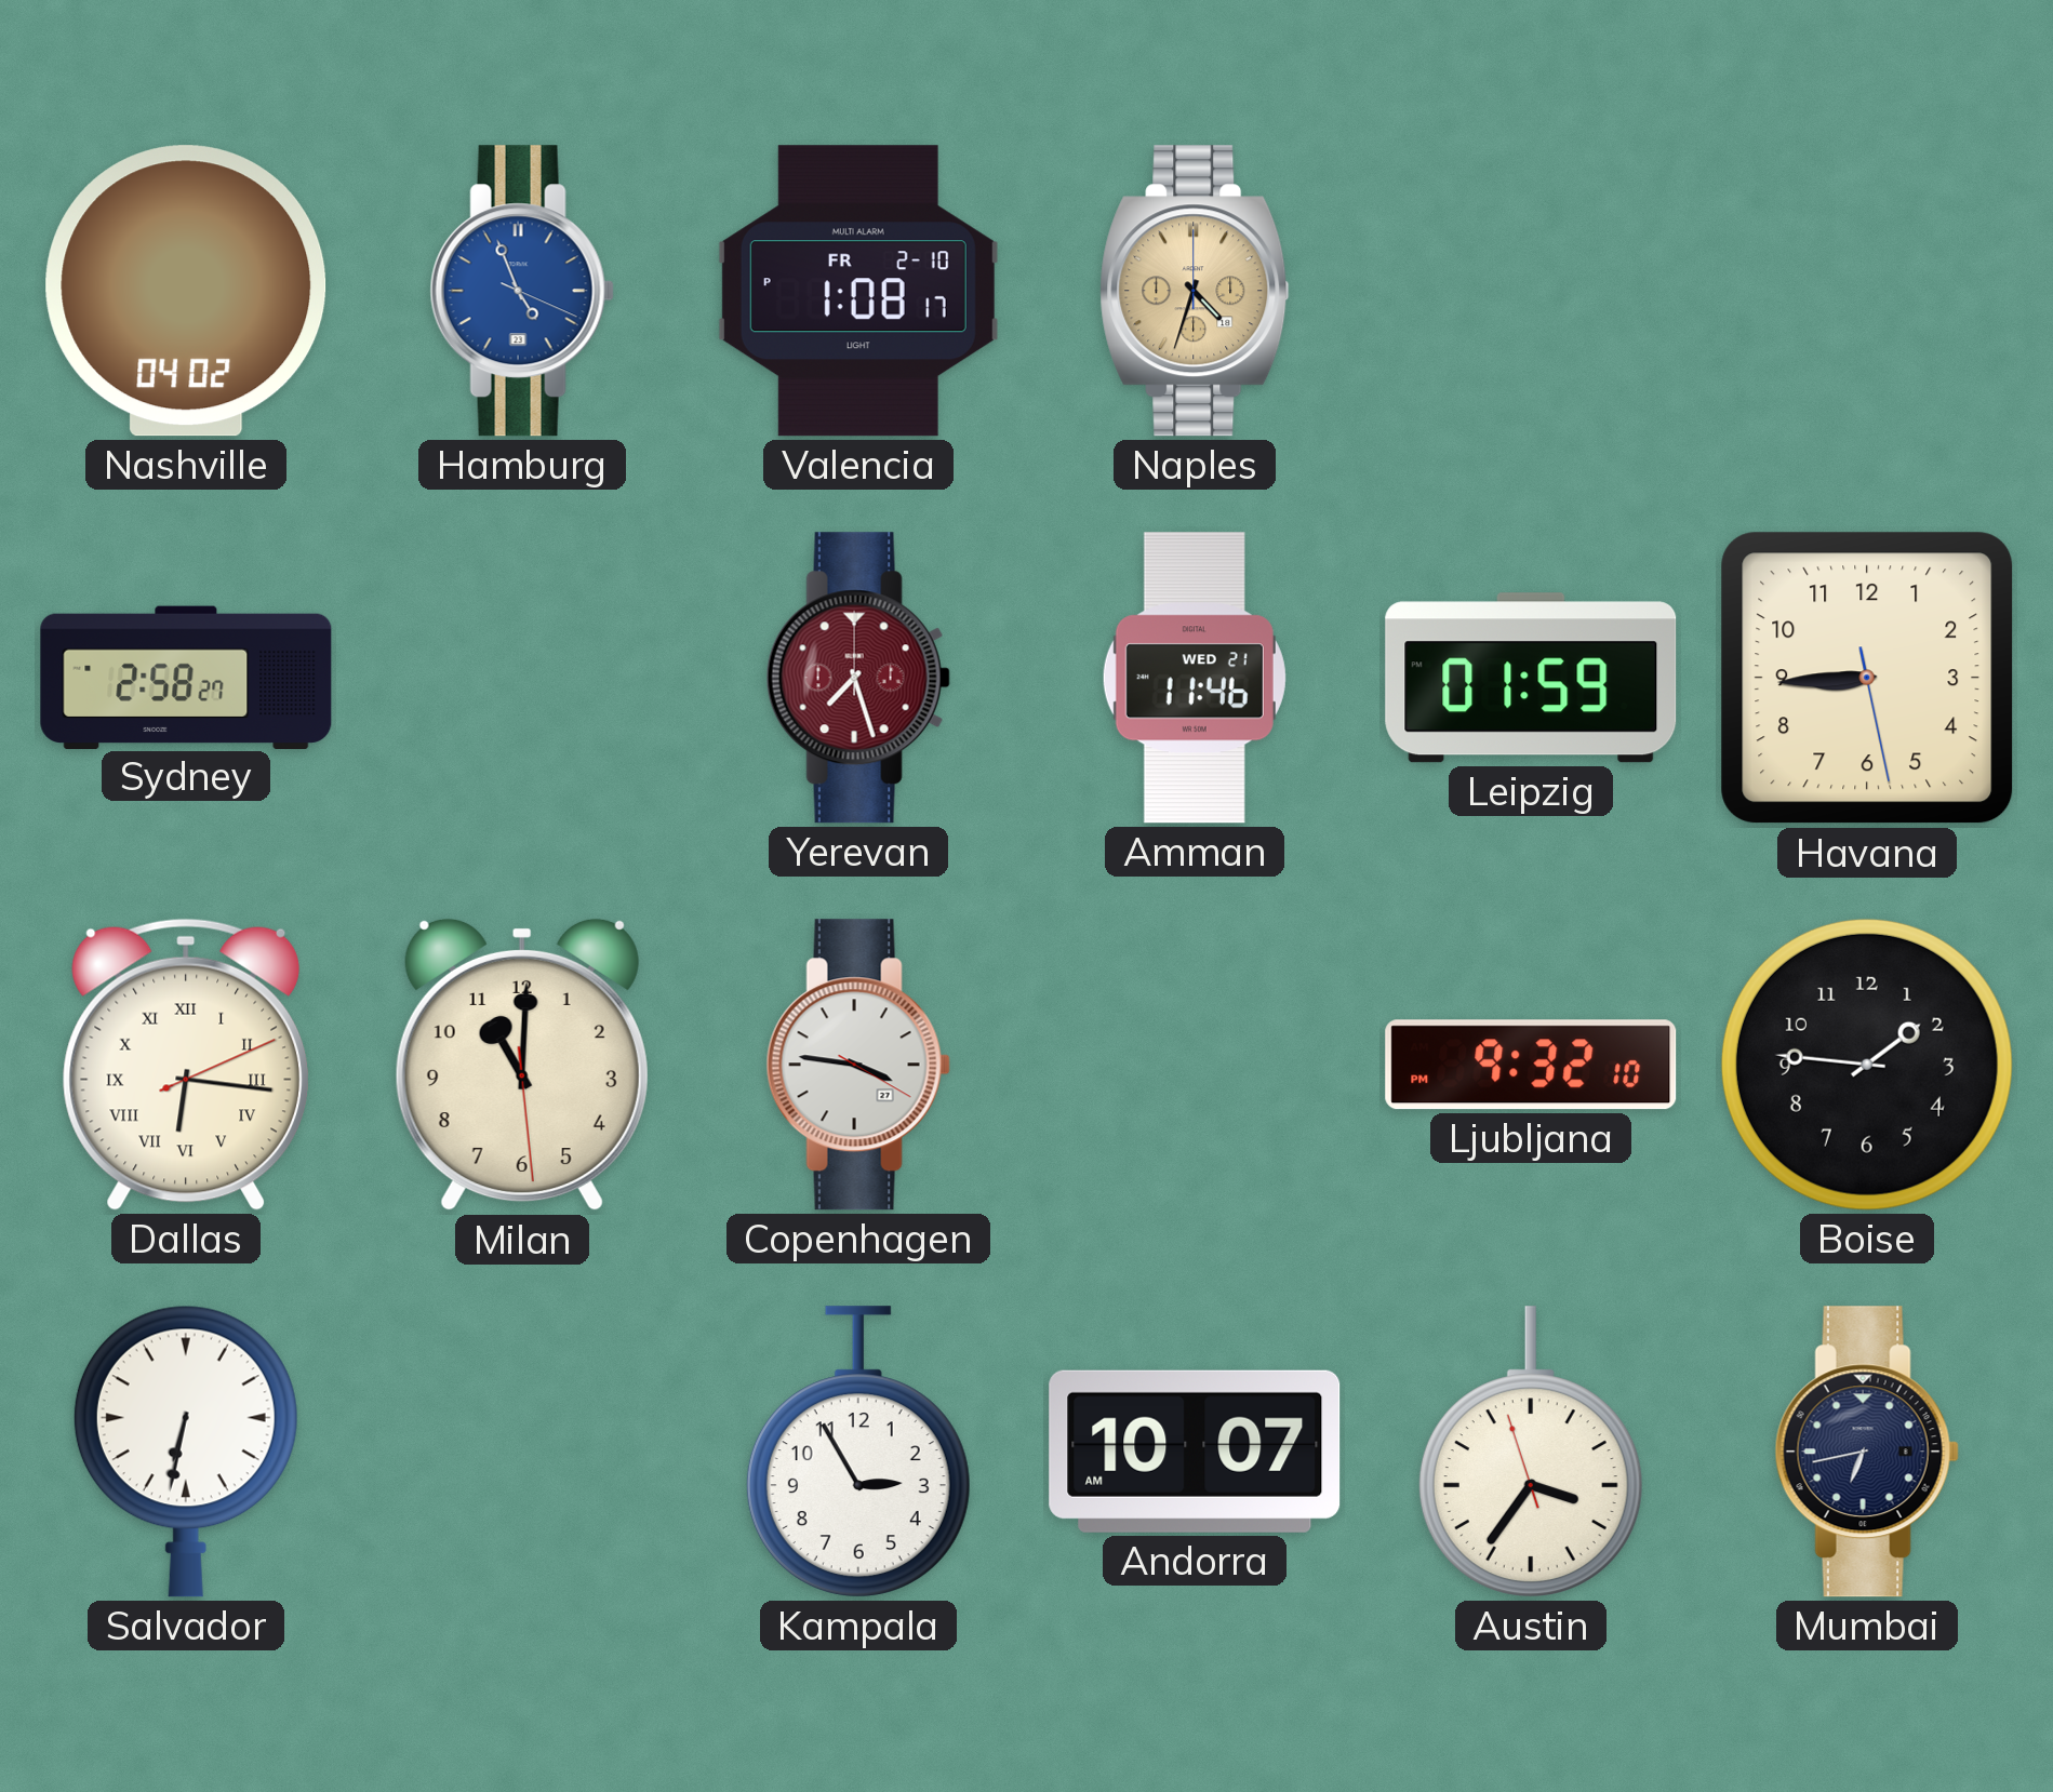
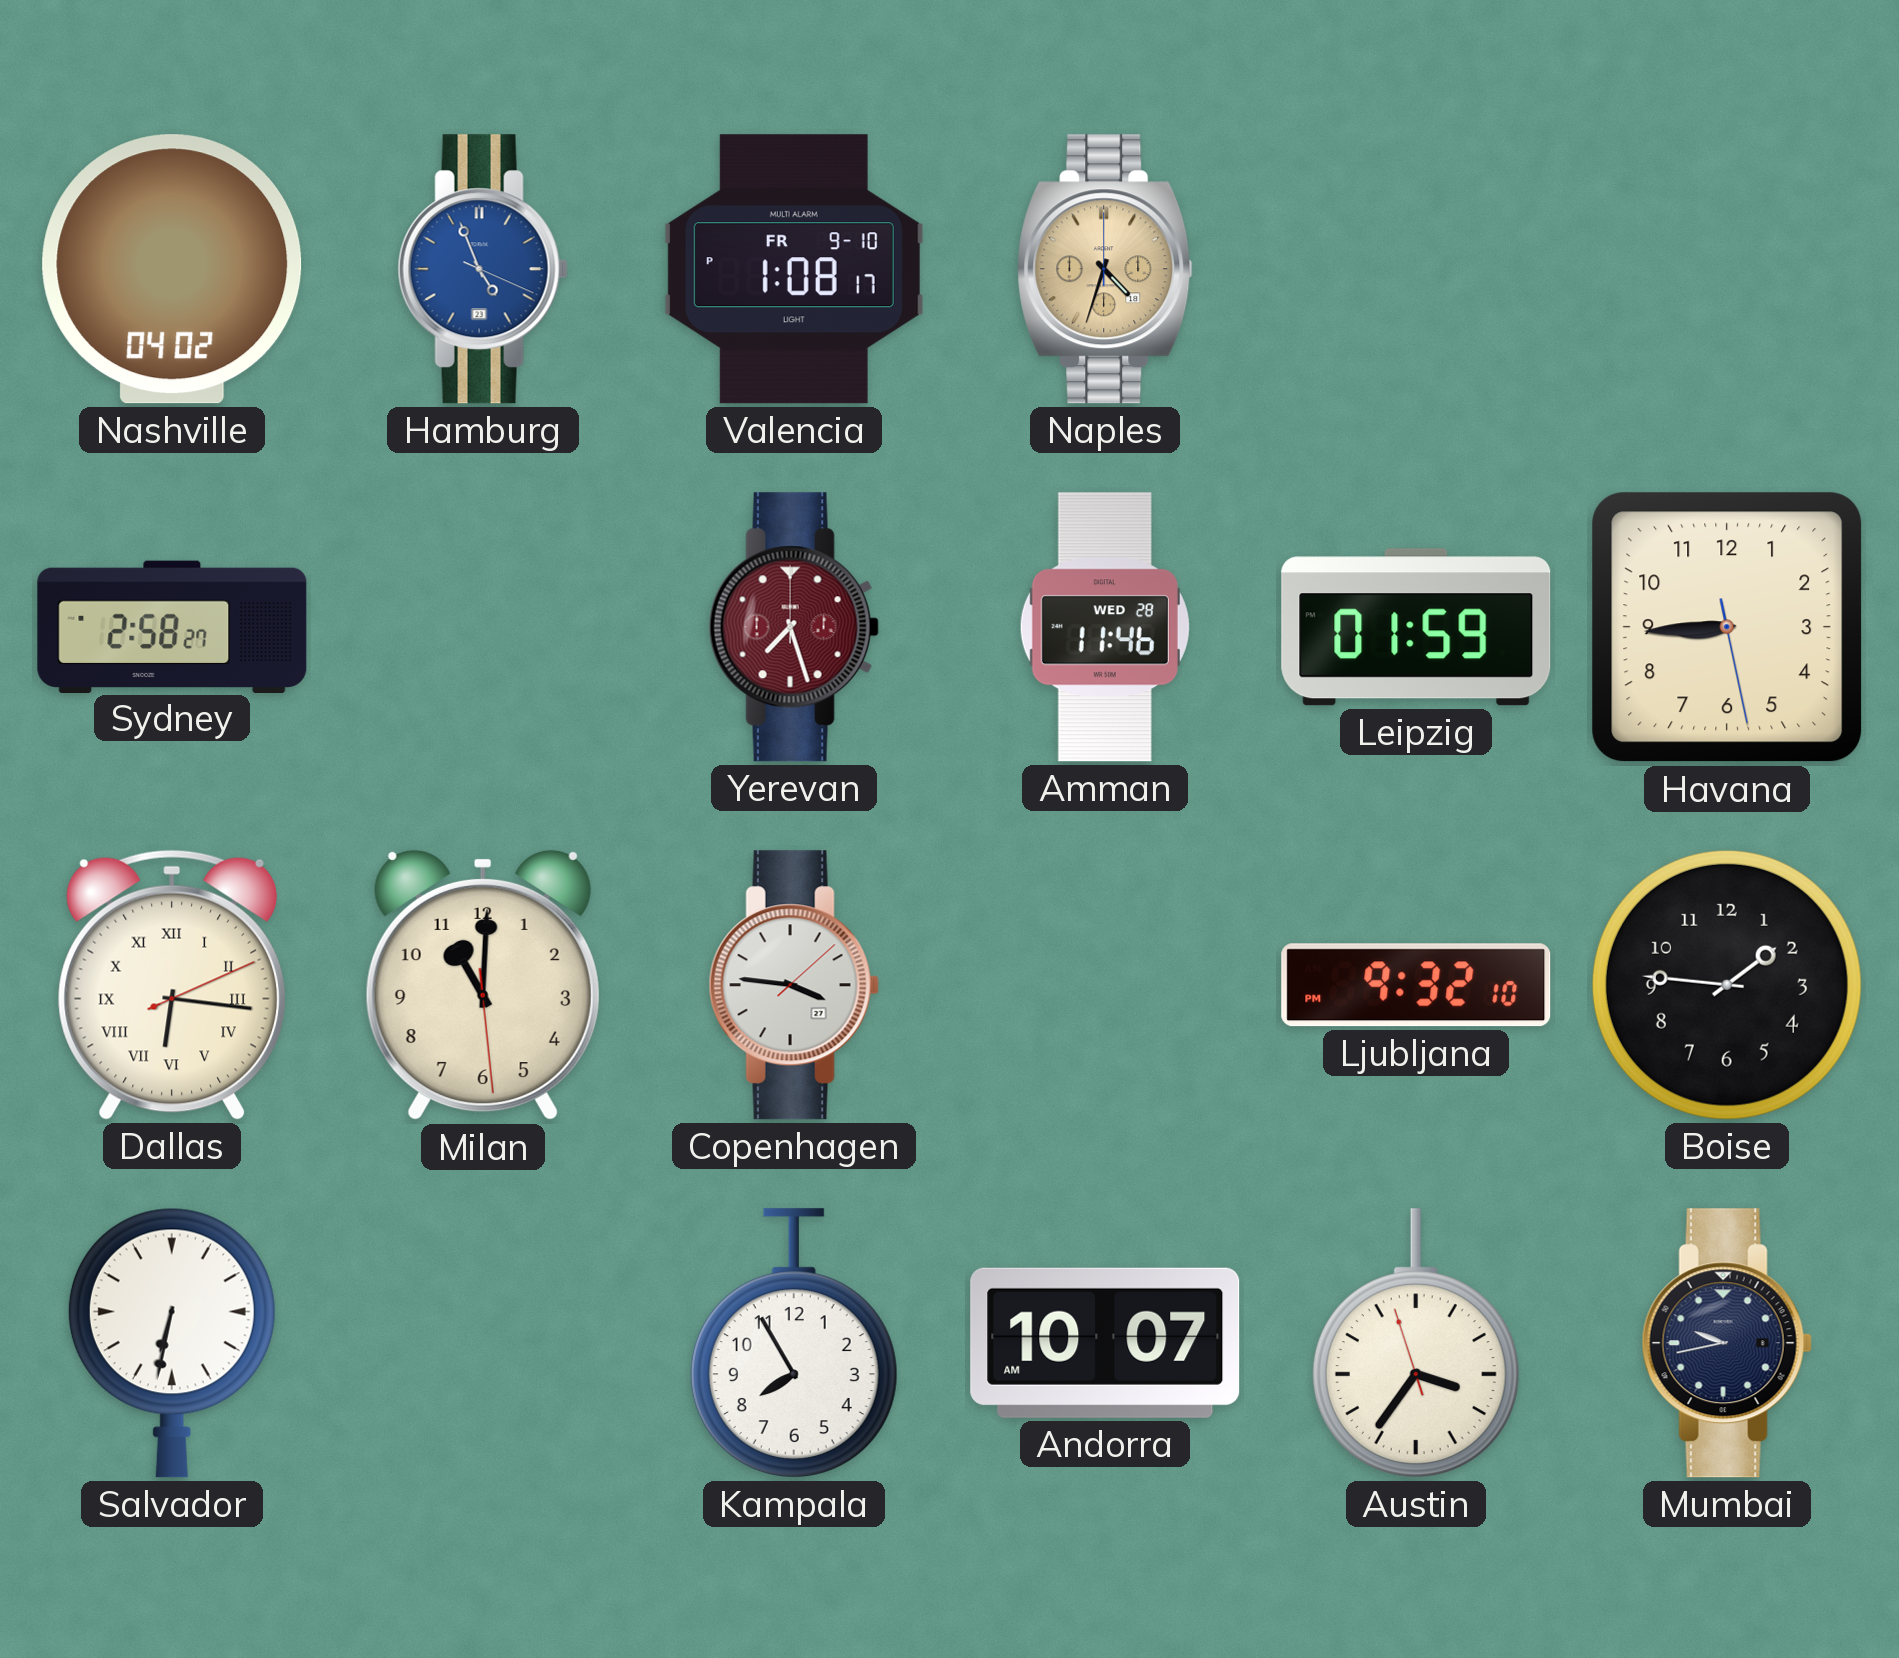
Valencia date: FR 2-10 -> FR 9-10 (794, 269)
Amman date: WED 21 -> WED 28 (1105, 627)
Copenhagen: 3:46:20 -> 3:46:08 (794, 985)
Kampala: 2:55 -> 7:55 (794, 1343)
Mumbai: 6:43 -> 9:43 (1727, 1343)
